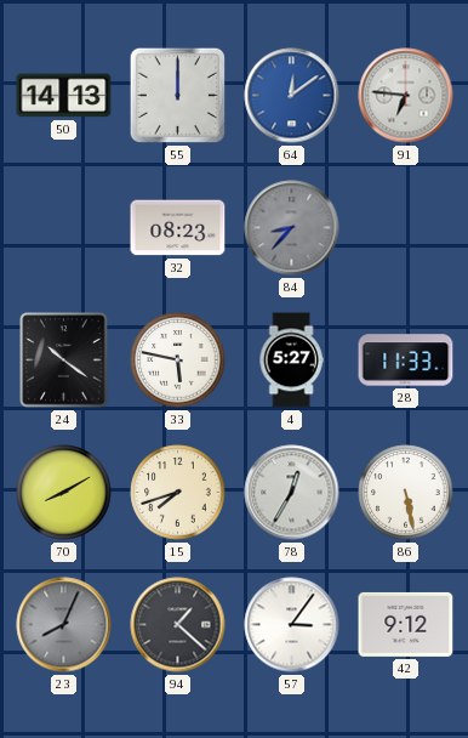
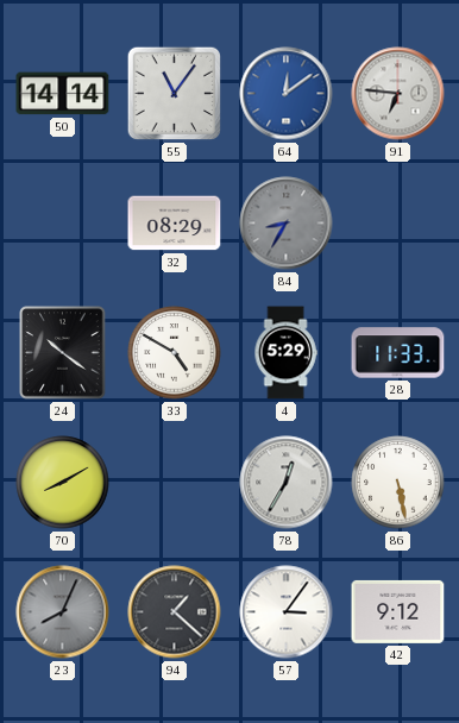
50: 14:13 -> 14:14 (63, 94)
55: 12:00 -> 11:06 (175, 94)
32: 08:23 -> 08:29 (175, 224)
84: 8:37 -> 8:35 (287, 224)
33: 5:47 -> 4:50 (175, 353)
4: 5:27 -> 5:29 (285, 353)
15: 7:42 -> none (178, 493)
